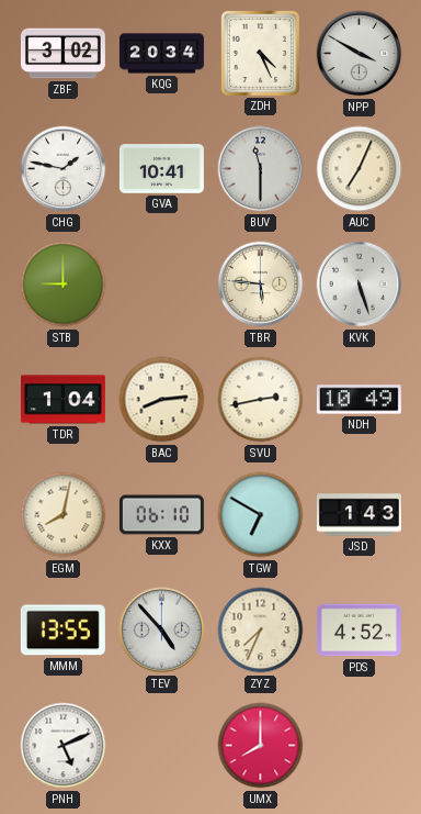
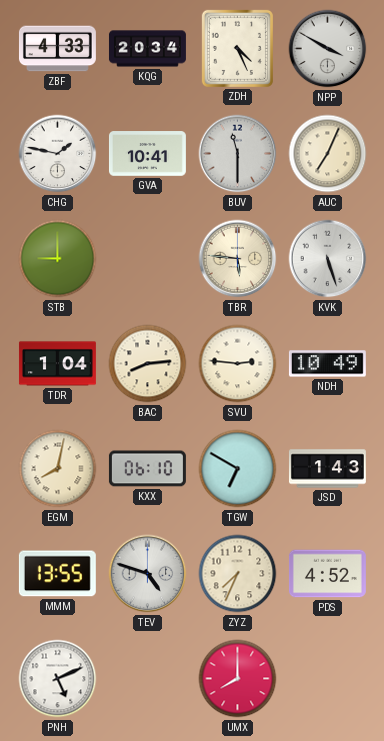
ZBF: 3:02 -> 4:33 (57, 49)
SVU: 2:43 -> 2:46 (238, 364)
TEV: 4:53 -> 4:48 (148, 574)
